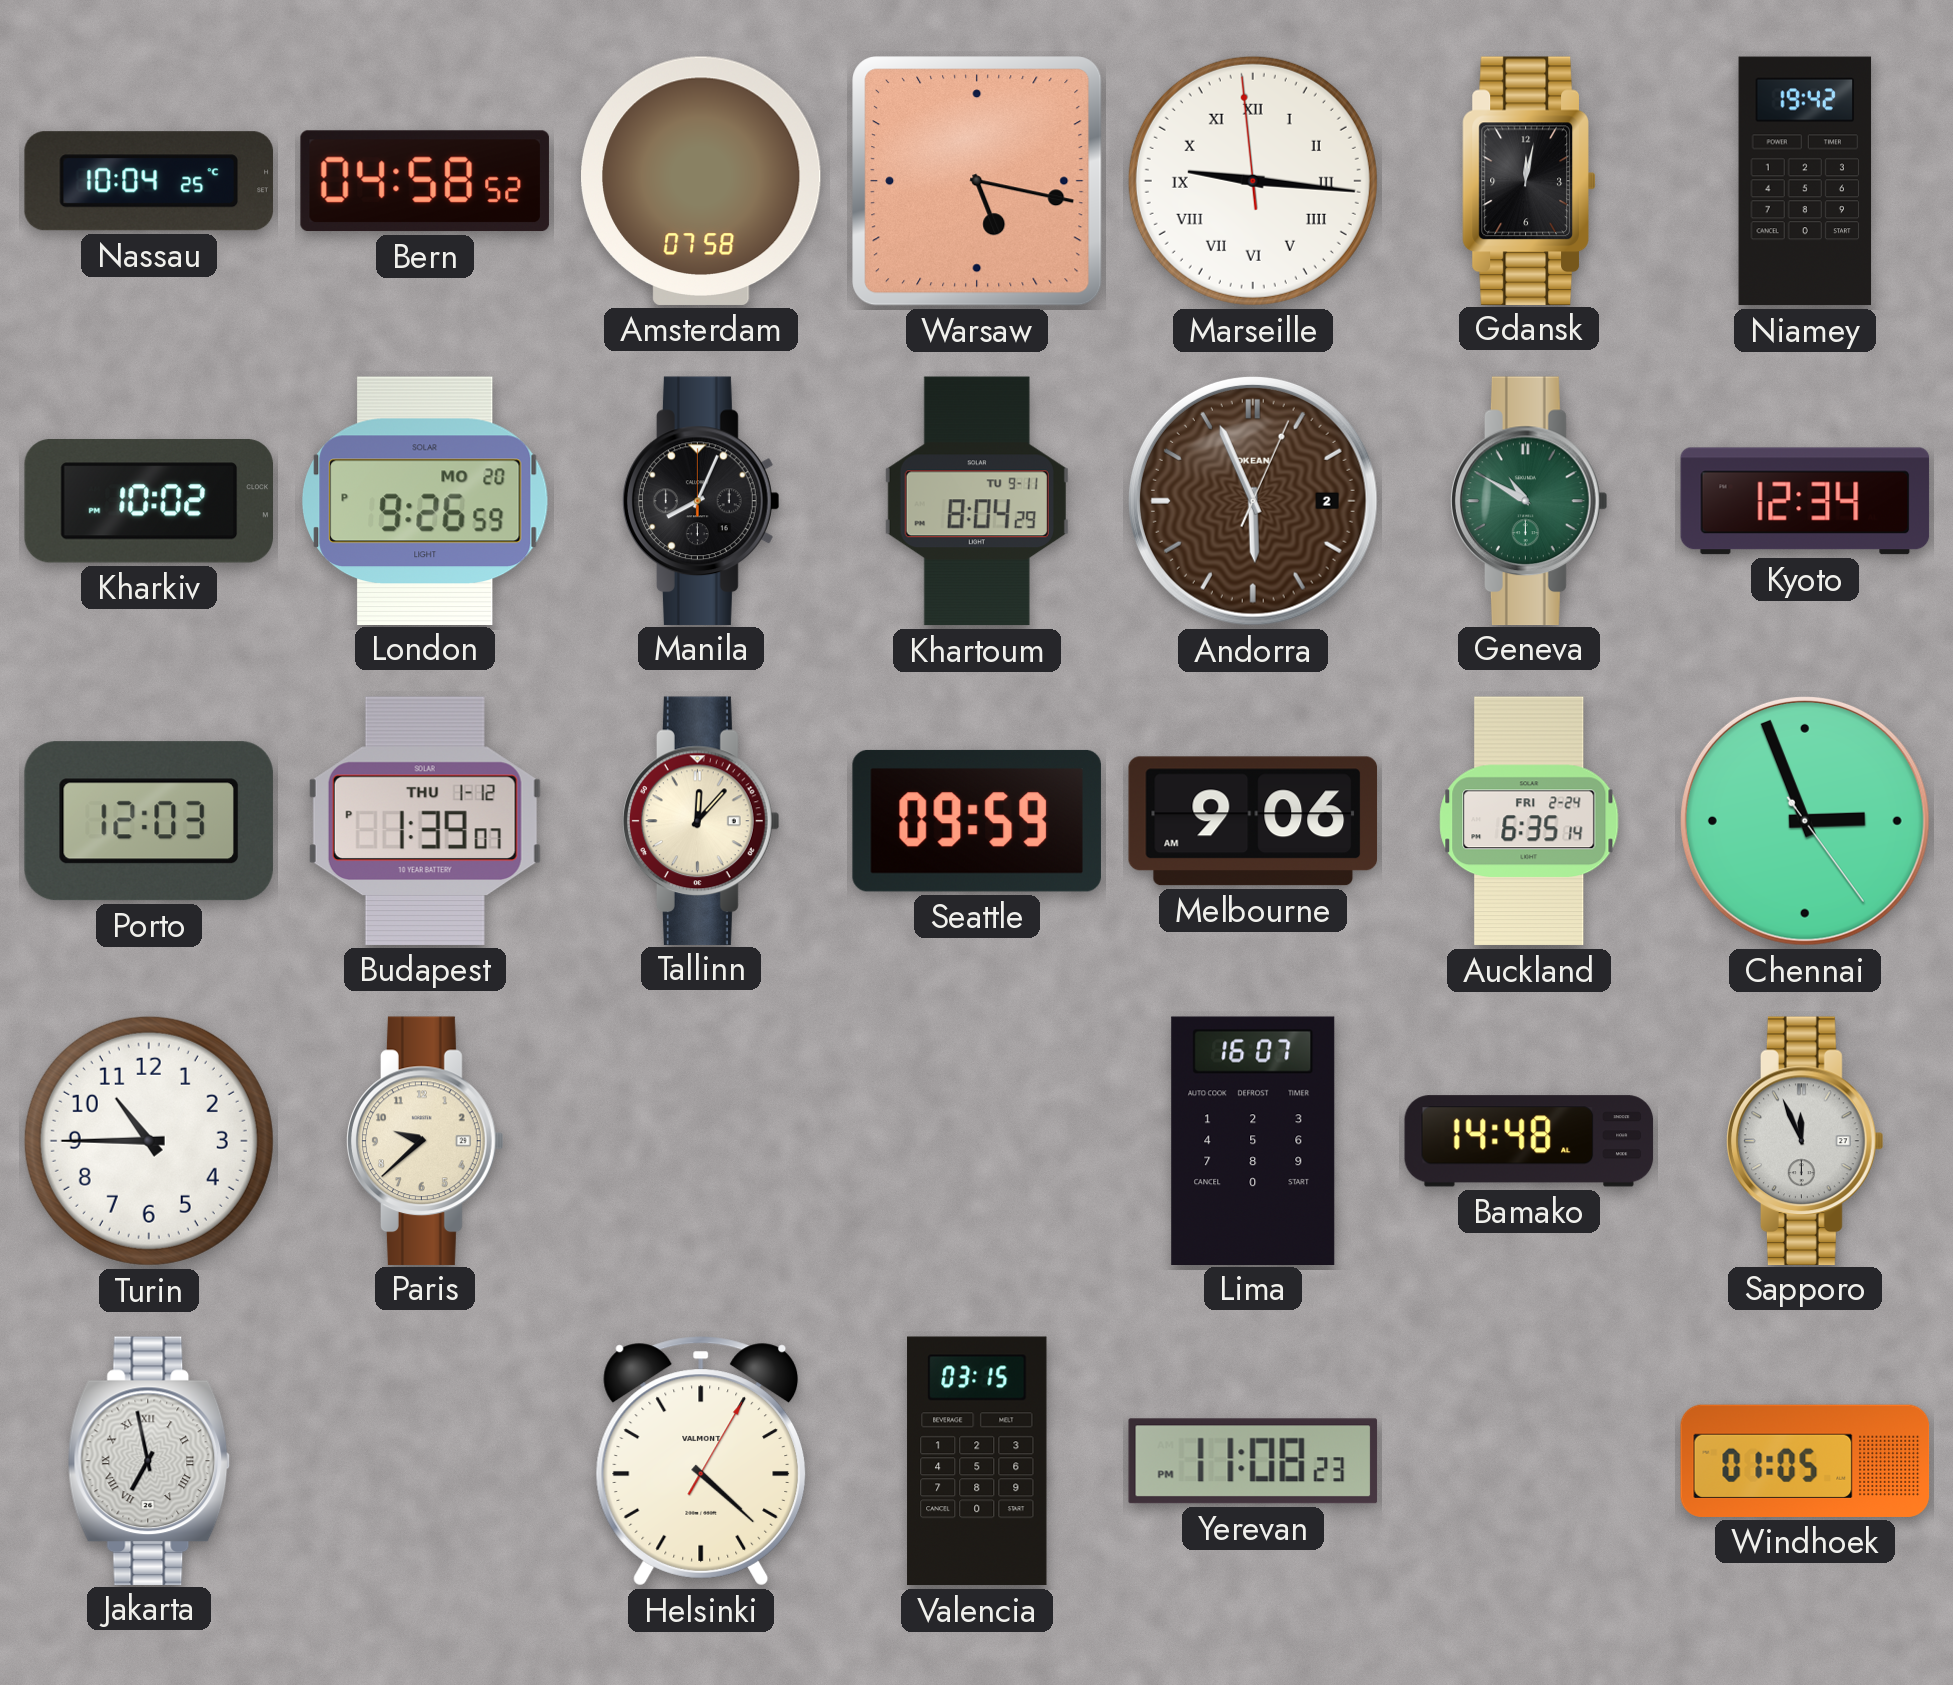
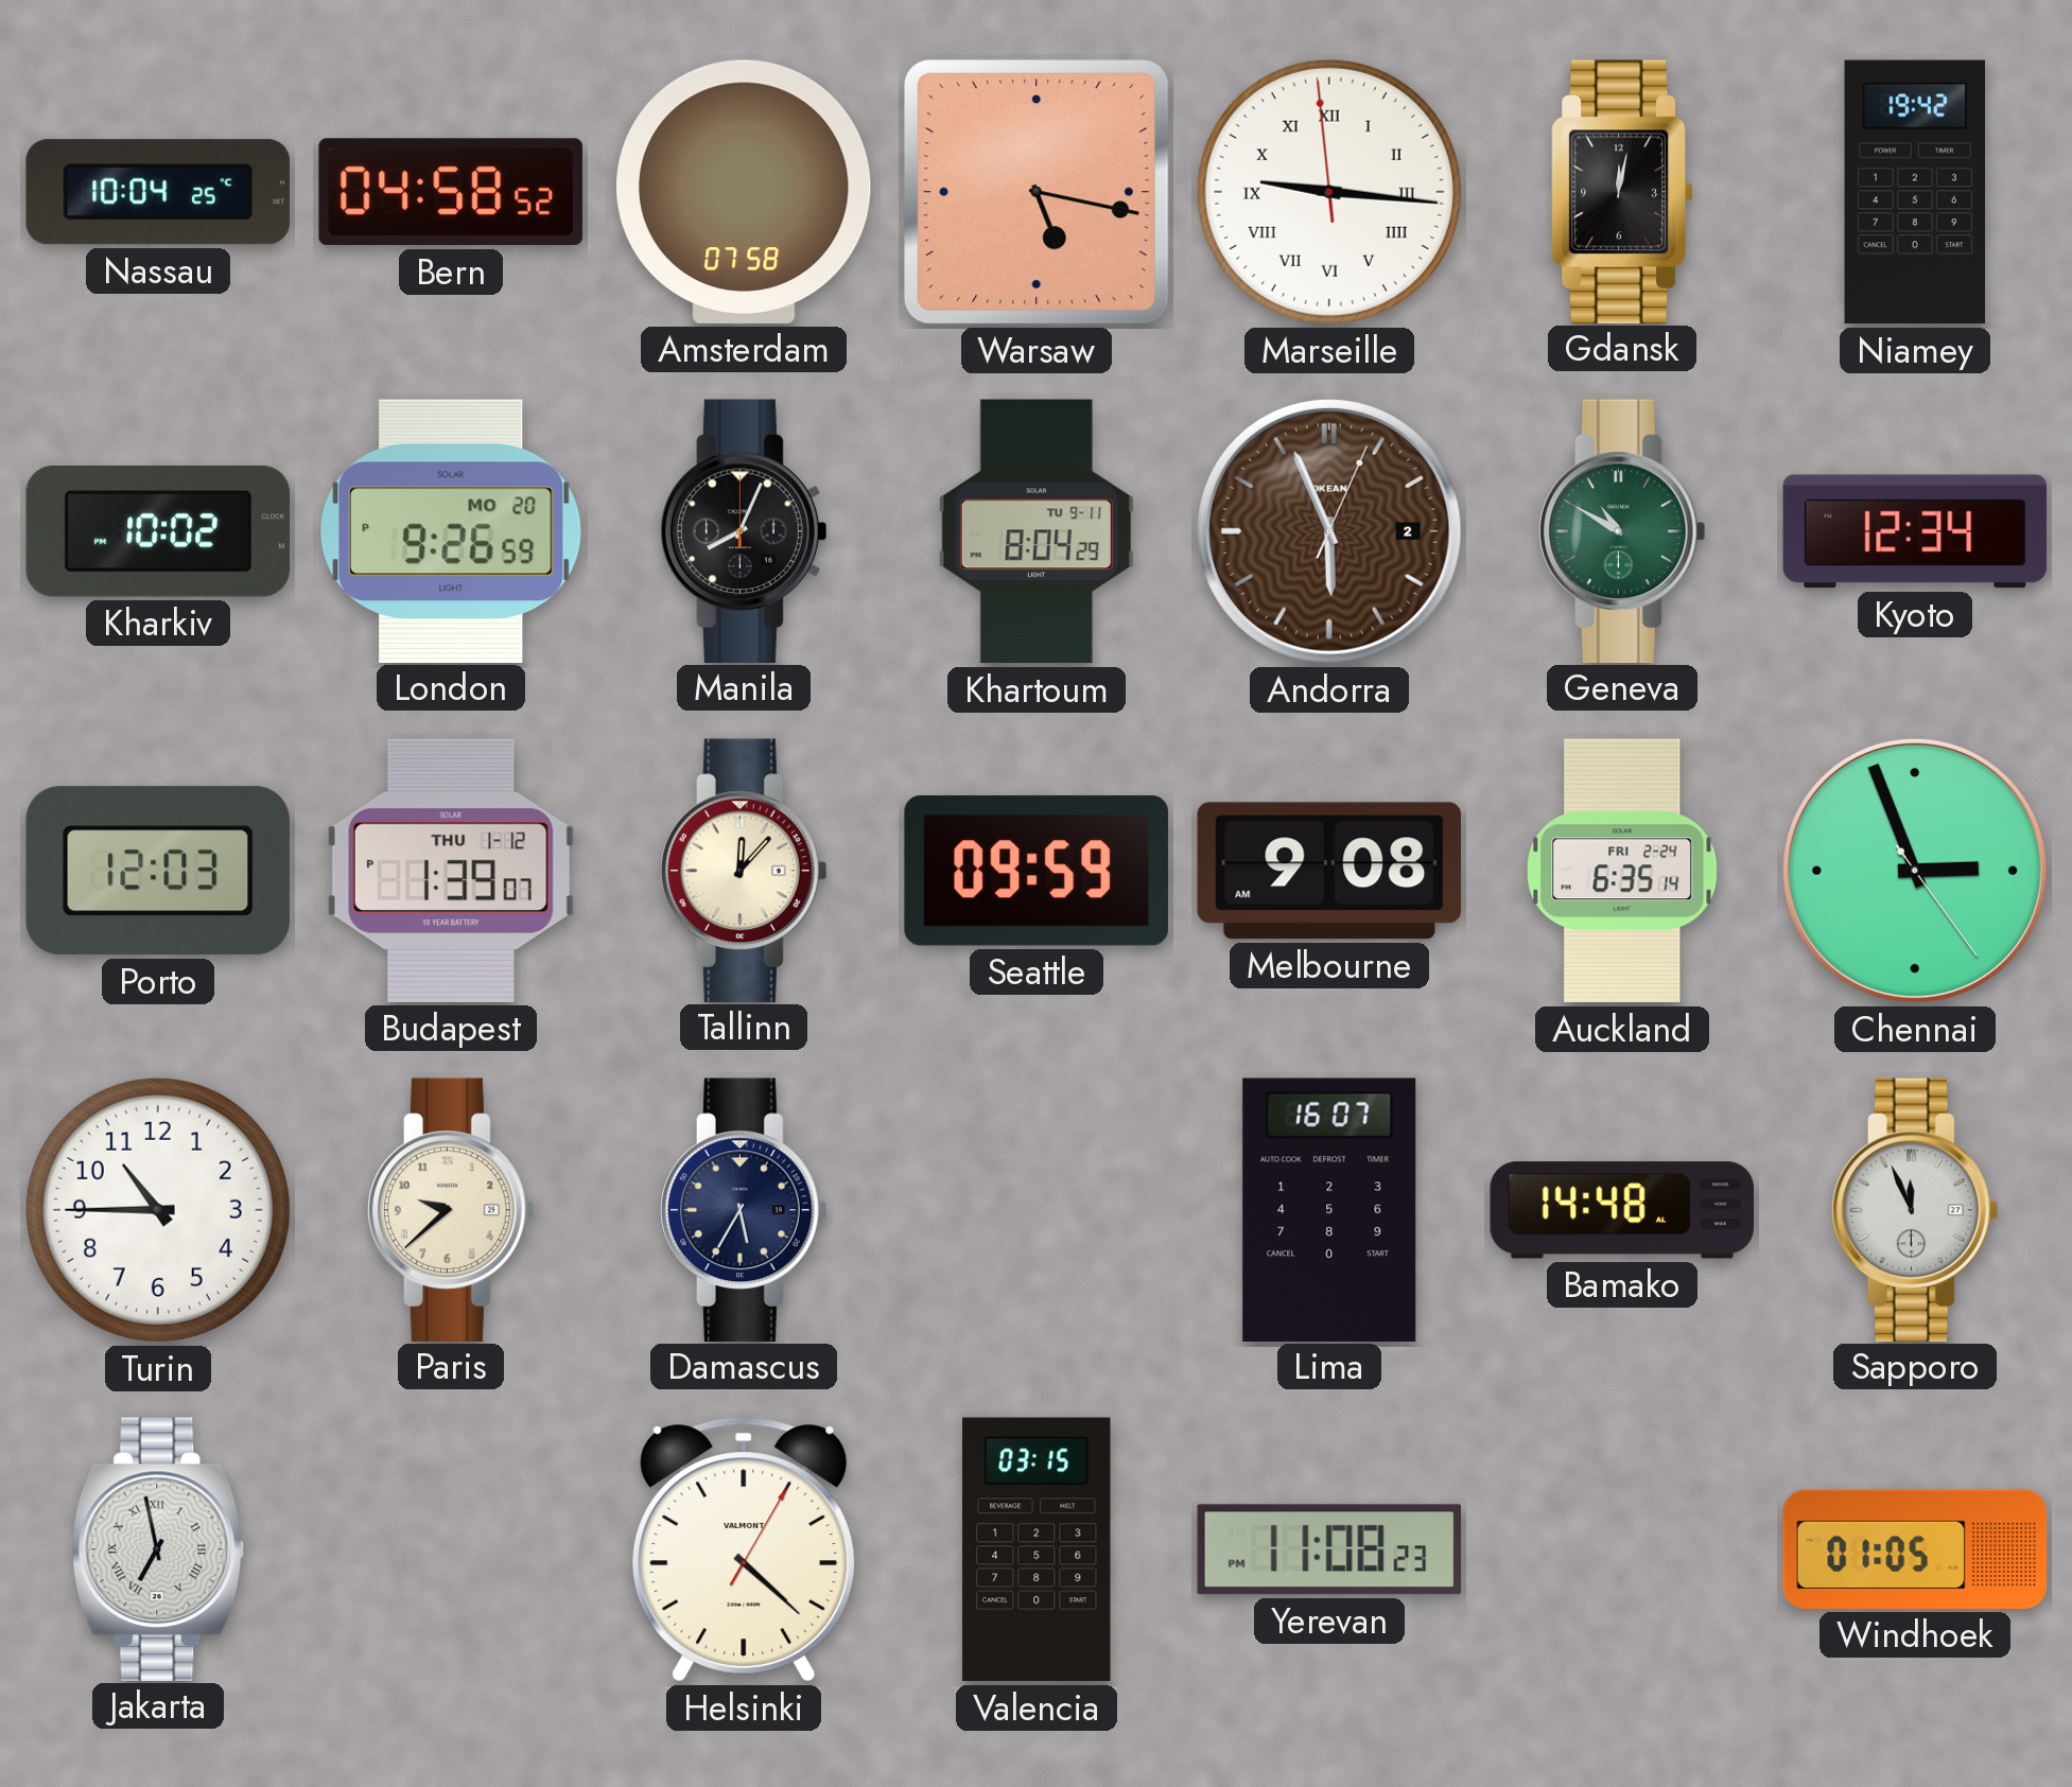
Melbourne: 9:06 -> 9:08 (1329, 871)
Damascus: none -> 5:35 (745, 1209)
